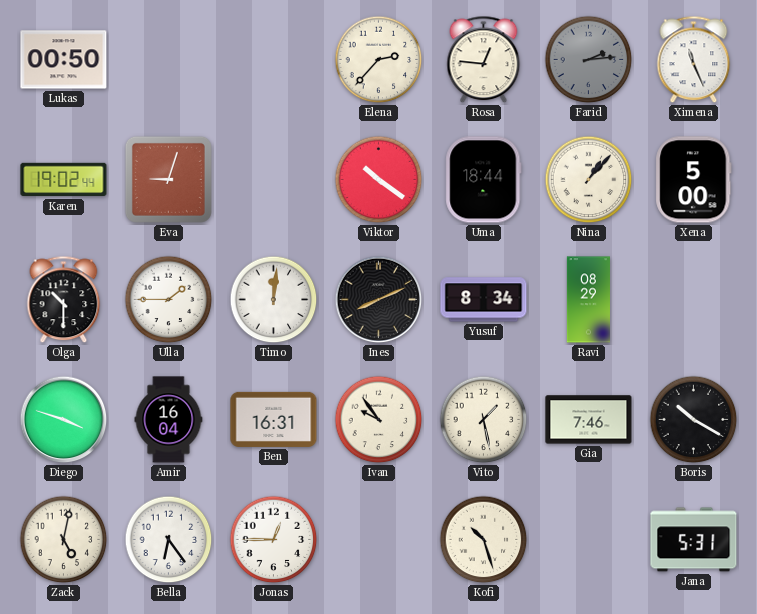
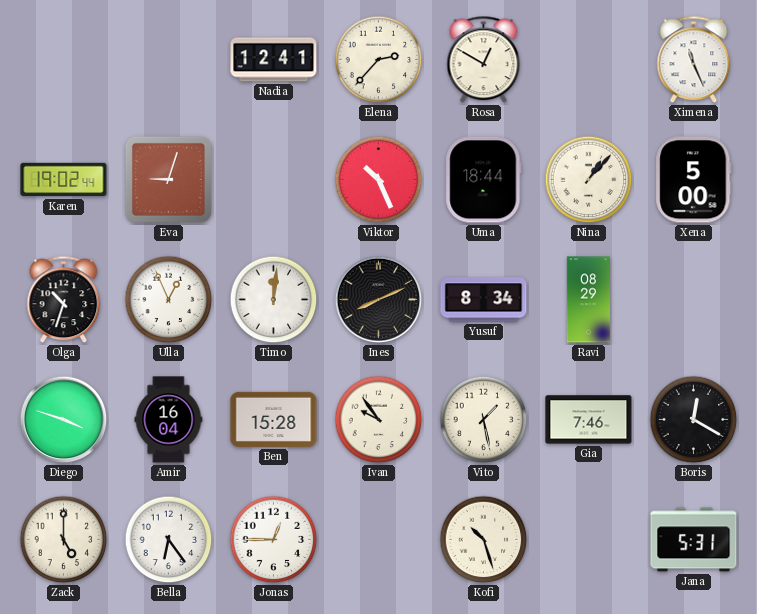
Lukas: 00:50 -> none (64, 60)
Nadia: none -> 12:41 (274, 60)
Rosa: 12:46 -> 12:50 (484, 60)
Farid: 2:14 -> none (589, 60)
Viktor: 10:21 -> 10:26 (379, 180)
Olga: 10:30 -> 10:33 (64, 300)
Ulla: 1:45 -> 12:56 (169, 300)
Ben: 16:31 -> 15:28 (274, 419)
Boris: 10:20 -> 12:20 (694, 420)
Zack: 5:02 -> 5:00 (64, 540)
